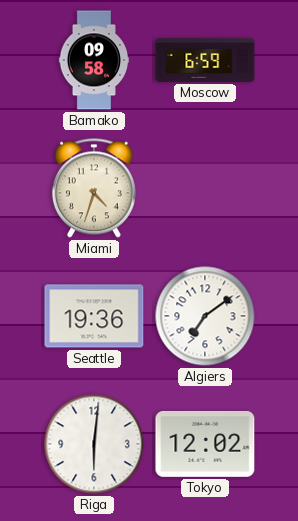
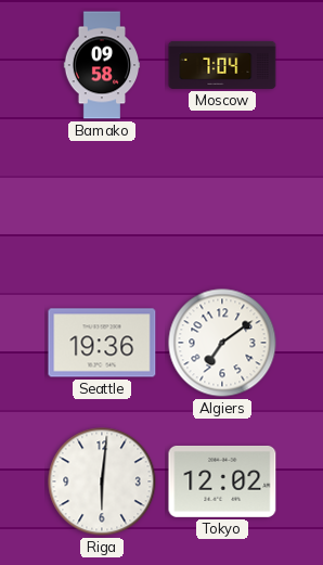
Moscow: 6:59 -> 7:04 (222, 65)
Miami: 4:33 -> none (94, 188)
